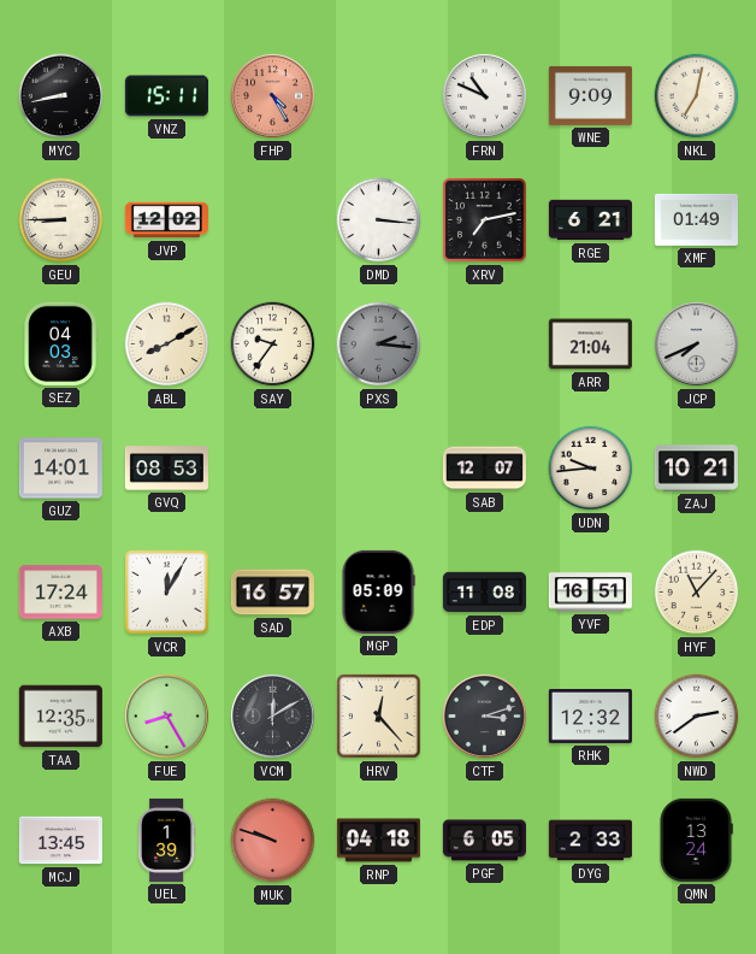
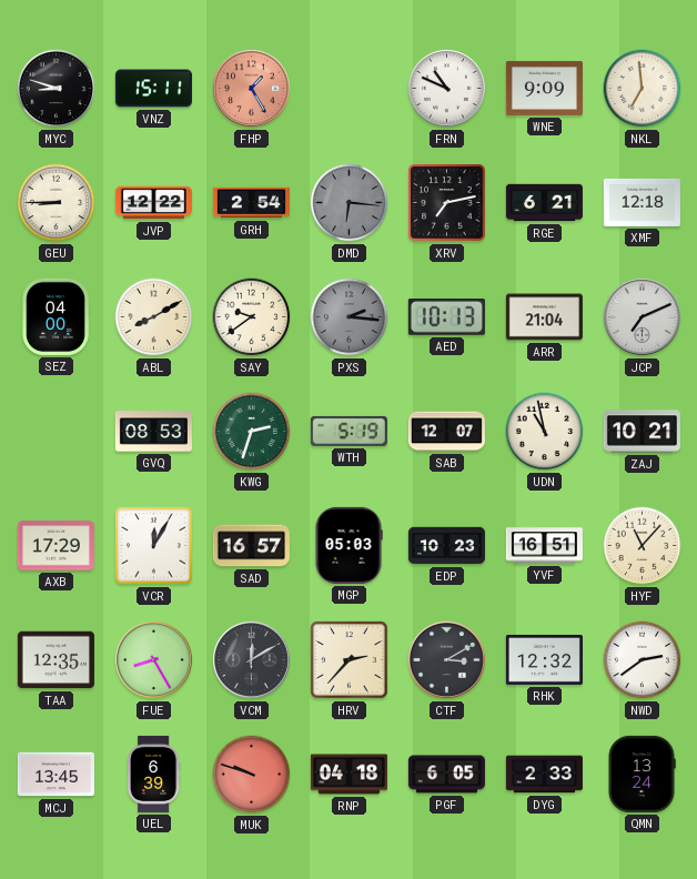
MYC: 8:43 -> 8:48 (57, 89)
FHP: 4:25 -> 1:25 (251, 88)
NKL: 7:02 -> 6:59 (643, 89)
JVP: 12:02 -> 12:22 (153, 203)
GRH: none -> 2:54 (251, 203)
DMD: 3:16 -> 6:16 (350, 203)
DMD dial: white -> grey (350, 203)
XMF: 01:49 -> 12:18 (642, 202)
SEZ: 04:03 -> 04:00 (55, 316)
SAY: 9:36 -> 9:39 (252, 317)
AED: none -> 10:13 (446, 317)
JCP: 7:41 -> 7:11 (642, 316)
GUZ: 14:01 -> none (60, 469)
KWG: none -> 2:33 (252, 432)
WTH: none -> 5:19 (348, 431)
UDN: 9:44 -> 10:58 (545, 432)
AXB: 17:24 -> 17:29 (55, 546)
MGP: 05:09 -> 05:03 (348, 545)
EDP: 11:08 -> 10:23 (446, 546)
HRV: 12:23 -> 2:37 (350, 660)
CTF: 3:12 -> 3:10 (446, 659)
UEL: 1:39 -> 6:39 (154, 774)
